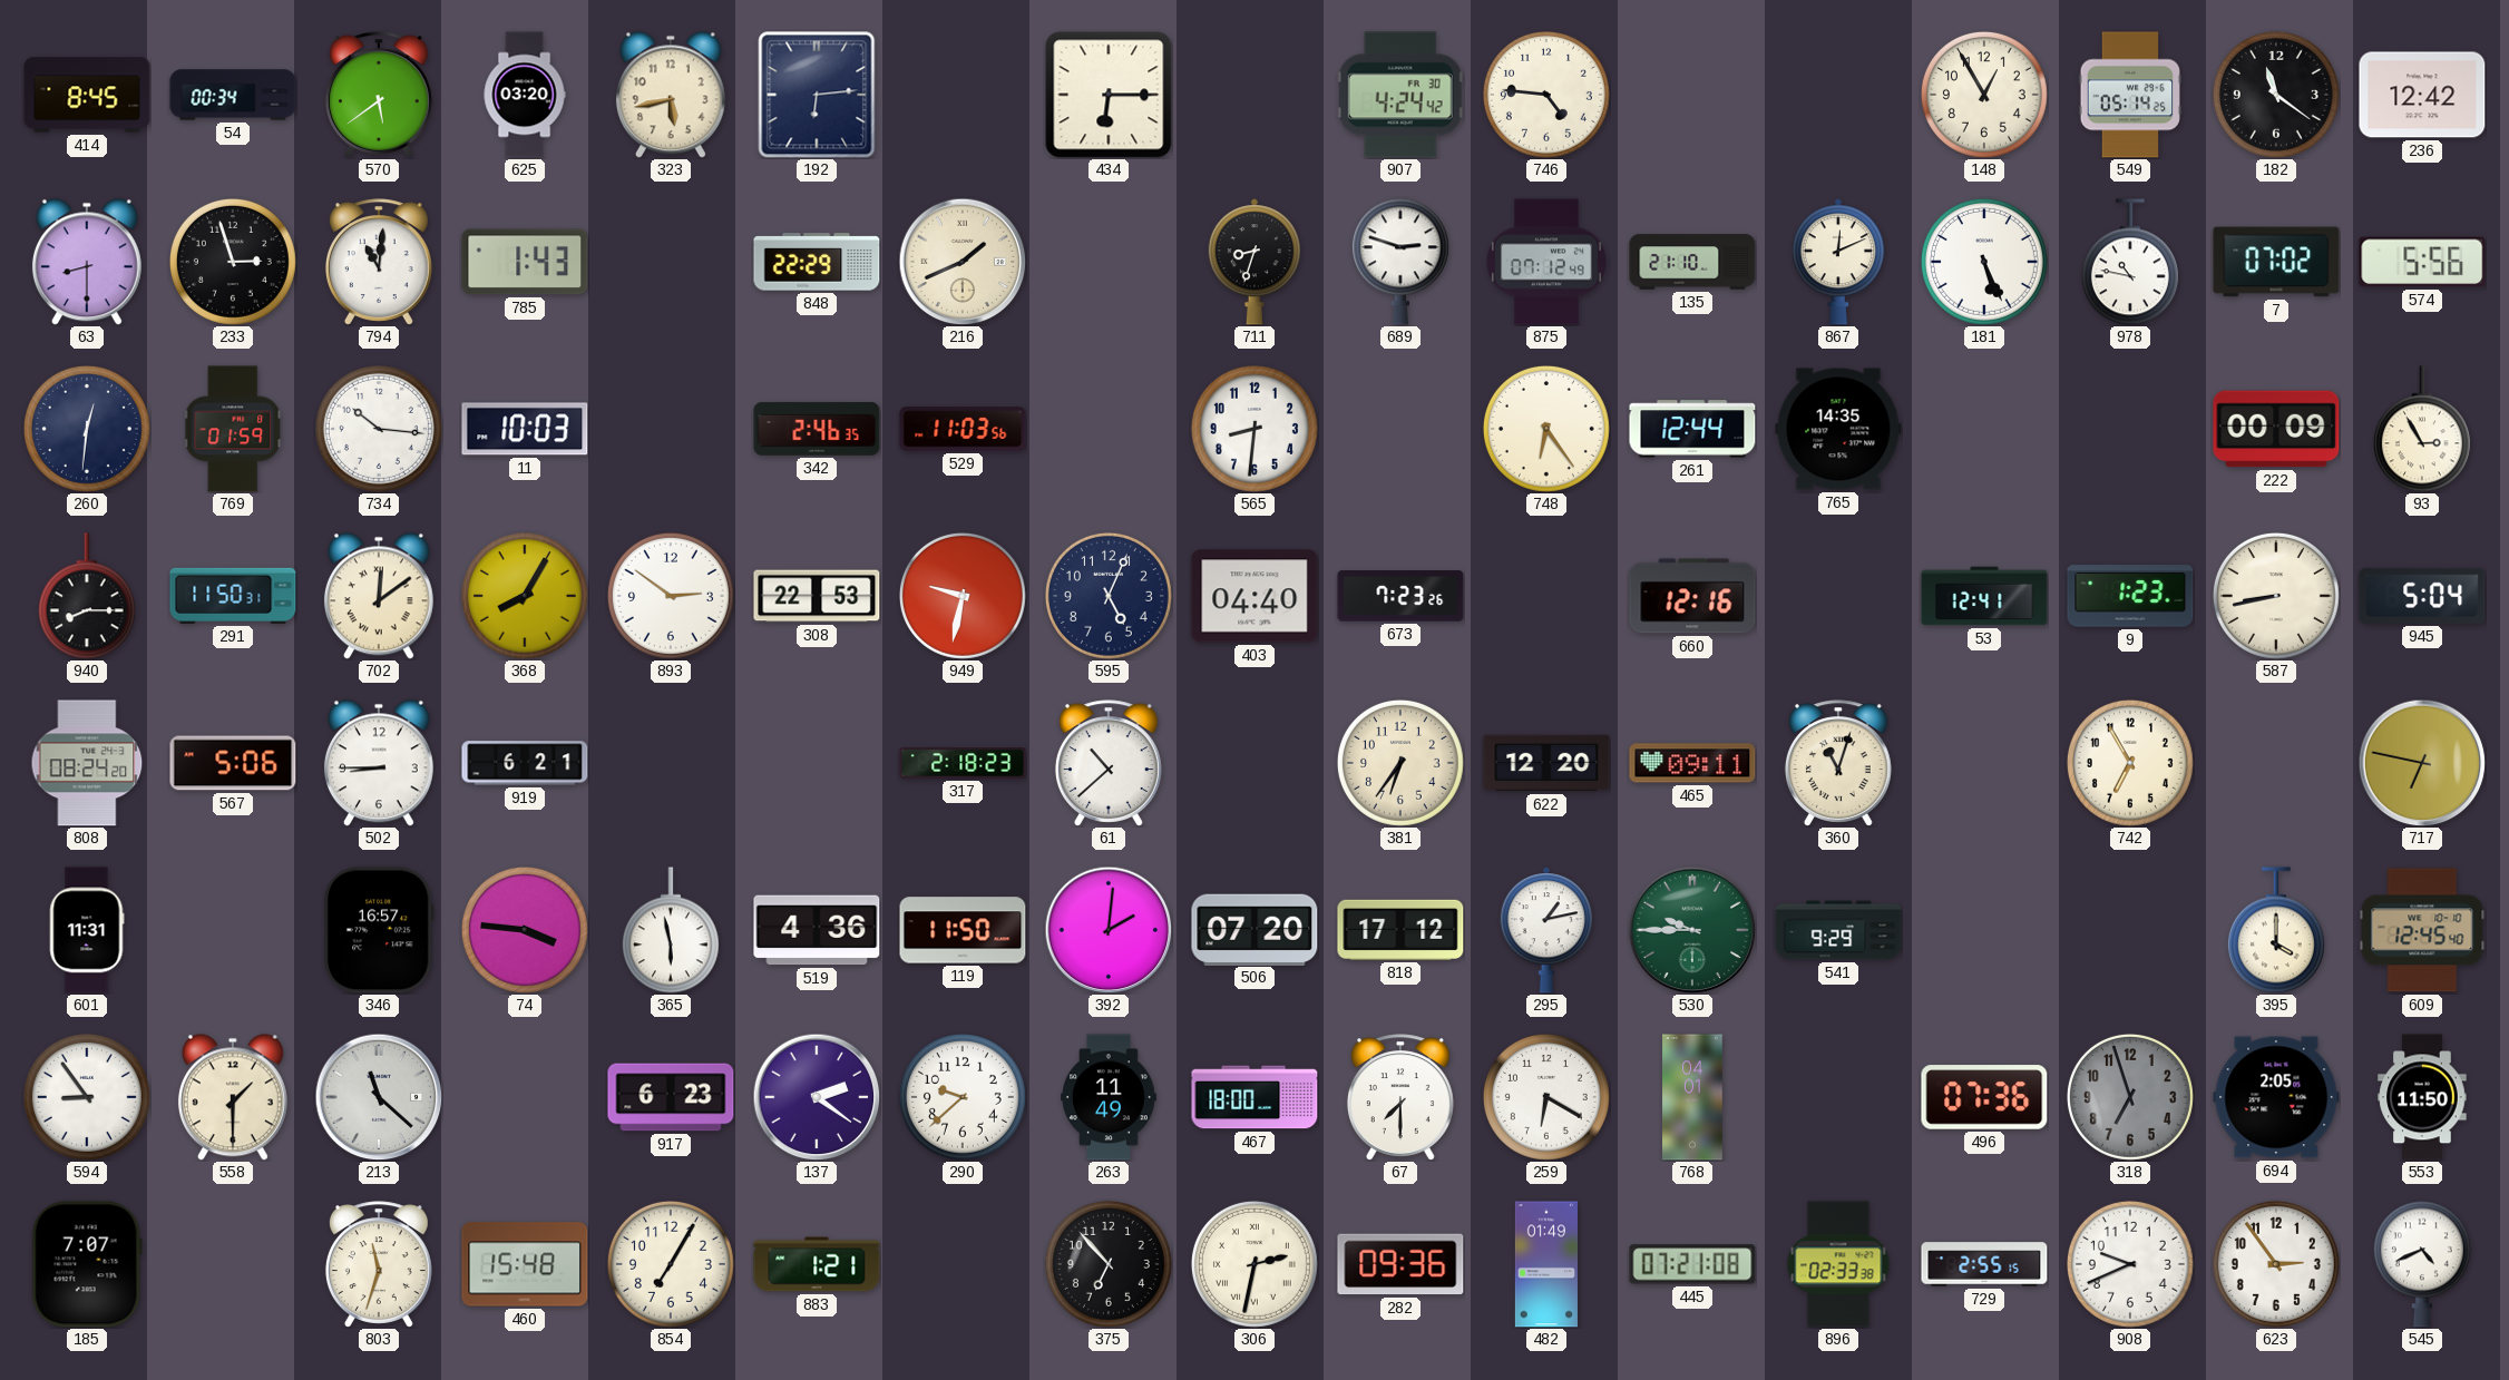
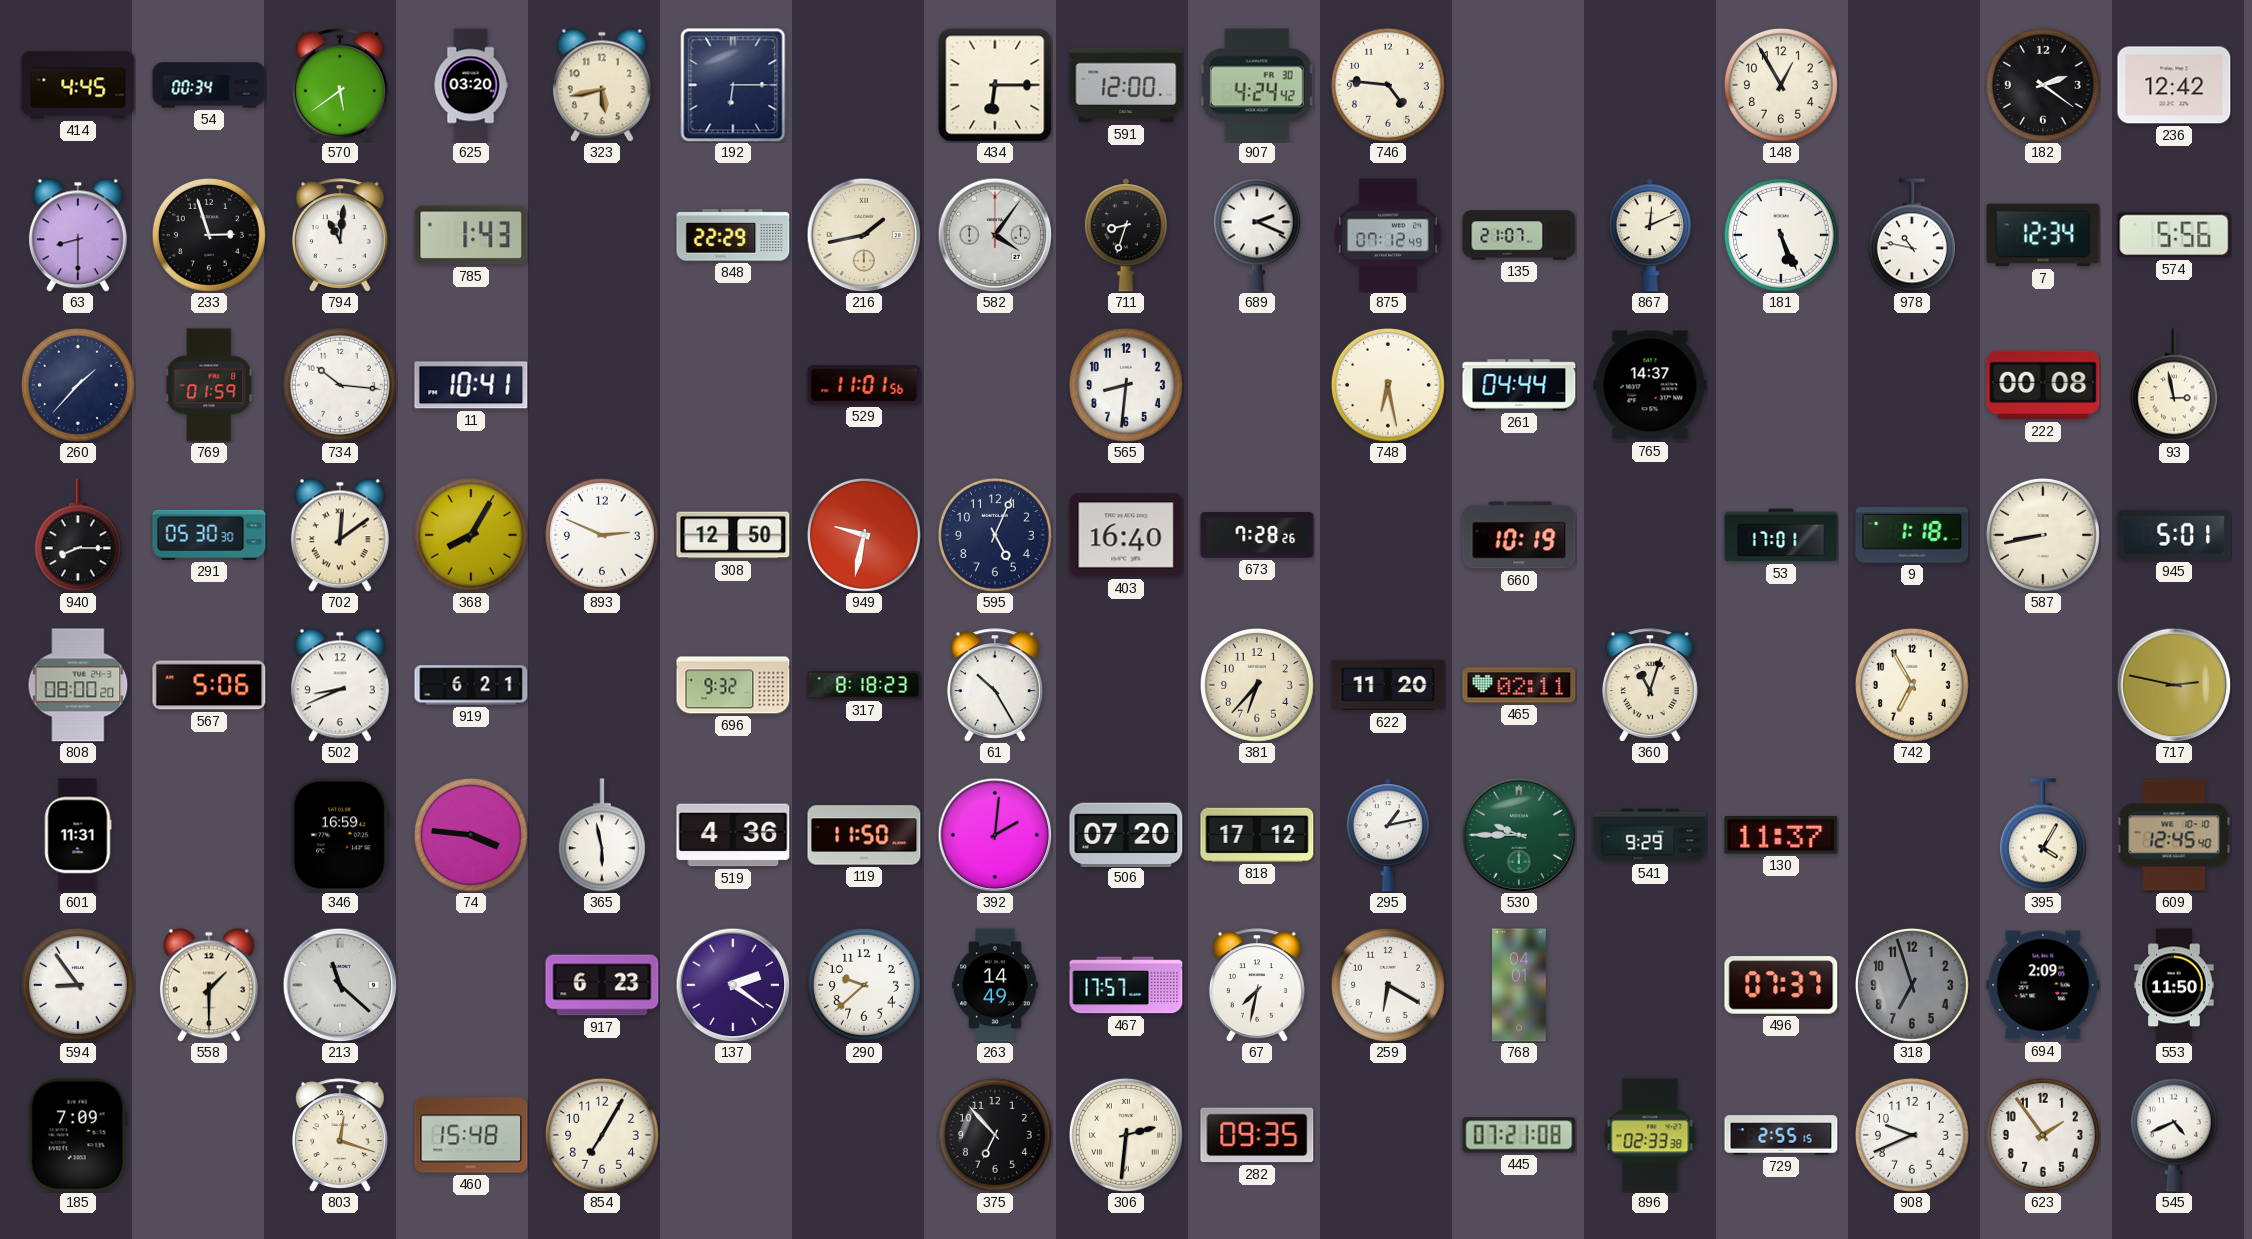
414: 8:45 -> 4:45 (78, 85)
192: 6:14 -> 6:15 (733, 85)
591: none -> 12:00 (1126, 85)
549: 05:14 -> none (2130, 95)
182: 11:21 -> 2:21 (2043, 85)
216: 1:41 -> 1:43 (864, 235)
582: none -> 4:06 (995, 235)
689: 2:48 -> 2:19 (1257, 235)
135: 21:10 -> 21:07 (1519, 235)
7: 07:02 -> 12:34 (2043, 235)
260: 12:31 -> 1:37 (78, 385)
11: 10:03 -> 10:41 (471, 385)
342: 2:46 -> none (817, 429)
529: 11:03 -> 11:01 (864, 385)
748: 6:24 -> 6:28 (1388, 385)
261: 12:44 -> 04:44 (1519, 385)
765: 14:35 -> 14:37 (1650, 385)
222: 00:09 -> 00:08 (2043, 385)
93: 2:55 -> 2:58 (2174, 385)
291: 11:50 -> 05:30 (209, 535)
893: 2:51 -> 2:49 (602, 535)
308: 22:53 -> 12:50 (733, 535)
403: 04:40 -> 16:40 (1126, 535)
673: 7:23 -> 7:28 (1257, 535)
660: 12:16 -> 10:19 (1519, 535)
53: 12:41 -> 17:01 (1781, 535)
9: 1:23 -> 1:18 (1912, 535)
945: 5:04 -> 5:01 (2174, 535)
808: 08:24 -> 08:00 (78, 685)
502: 8:45 -> 8:41 (340, 685)
696: none -> 9:32 (733, 685)
317: 2:18 -> 8:18 (864, 685)
61: 10:38 -> 10:25 (995, 685)
381: 6:36 -> 6:37 (1257, 685)
622: 12:20 -> 11:20 (1388, 685)
465: 09:11 -> 02:11 (1519, 685)
717: 6:47 -> 2:47 (2174, 685)
346: 16:57 -> 16:59 (340, 835)
130: none -> 11:37 (1781, 835)
395: 4:00 -> 4:05 (2043, 835)
263: 11:49 -> 14:49 (995, 985)
467: 18:00 -> 17:57 (1126, 985)
67: 7:30 -> 7:32 (1257, 985)
496: 07:36 -> 07:37 (1781, 985)
694: 2:05 -> 2:09 (2043, 985)
185: 7:07 -> 7:09 (78, 1135)
803: 11:33 -> 12:18 (340, 1135)
883: 1:21 -> none (817, 1264)
306: 2:32 -> 2:31 (1126, 1135)
282: 09:36 -> 09:35 (1257, 1135)
482: 01:49 -> none (1546, 1264)
623: 2:54 -> 1:54 (2043, 1135)
